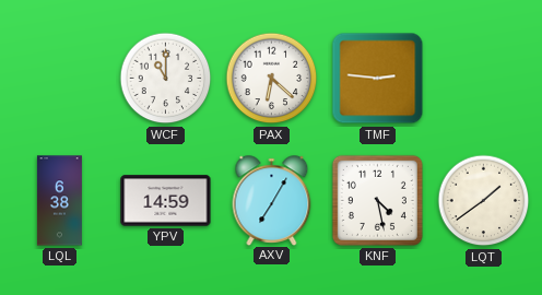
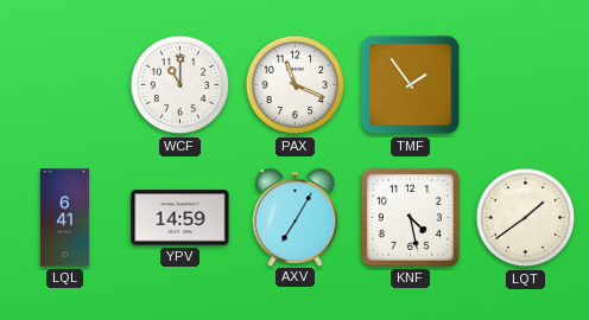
PAX: 6:22 -> 11:19 (296, 85)
TMF: 2:46 -> 1:54 (411, 85)
LQL: 6:38 -> 6:41 (64, 218)
